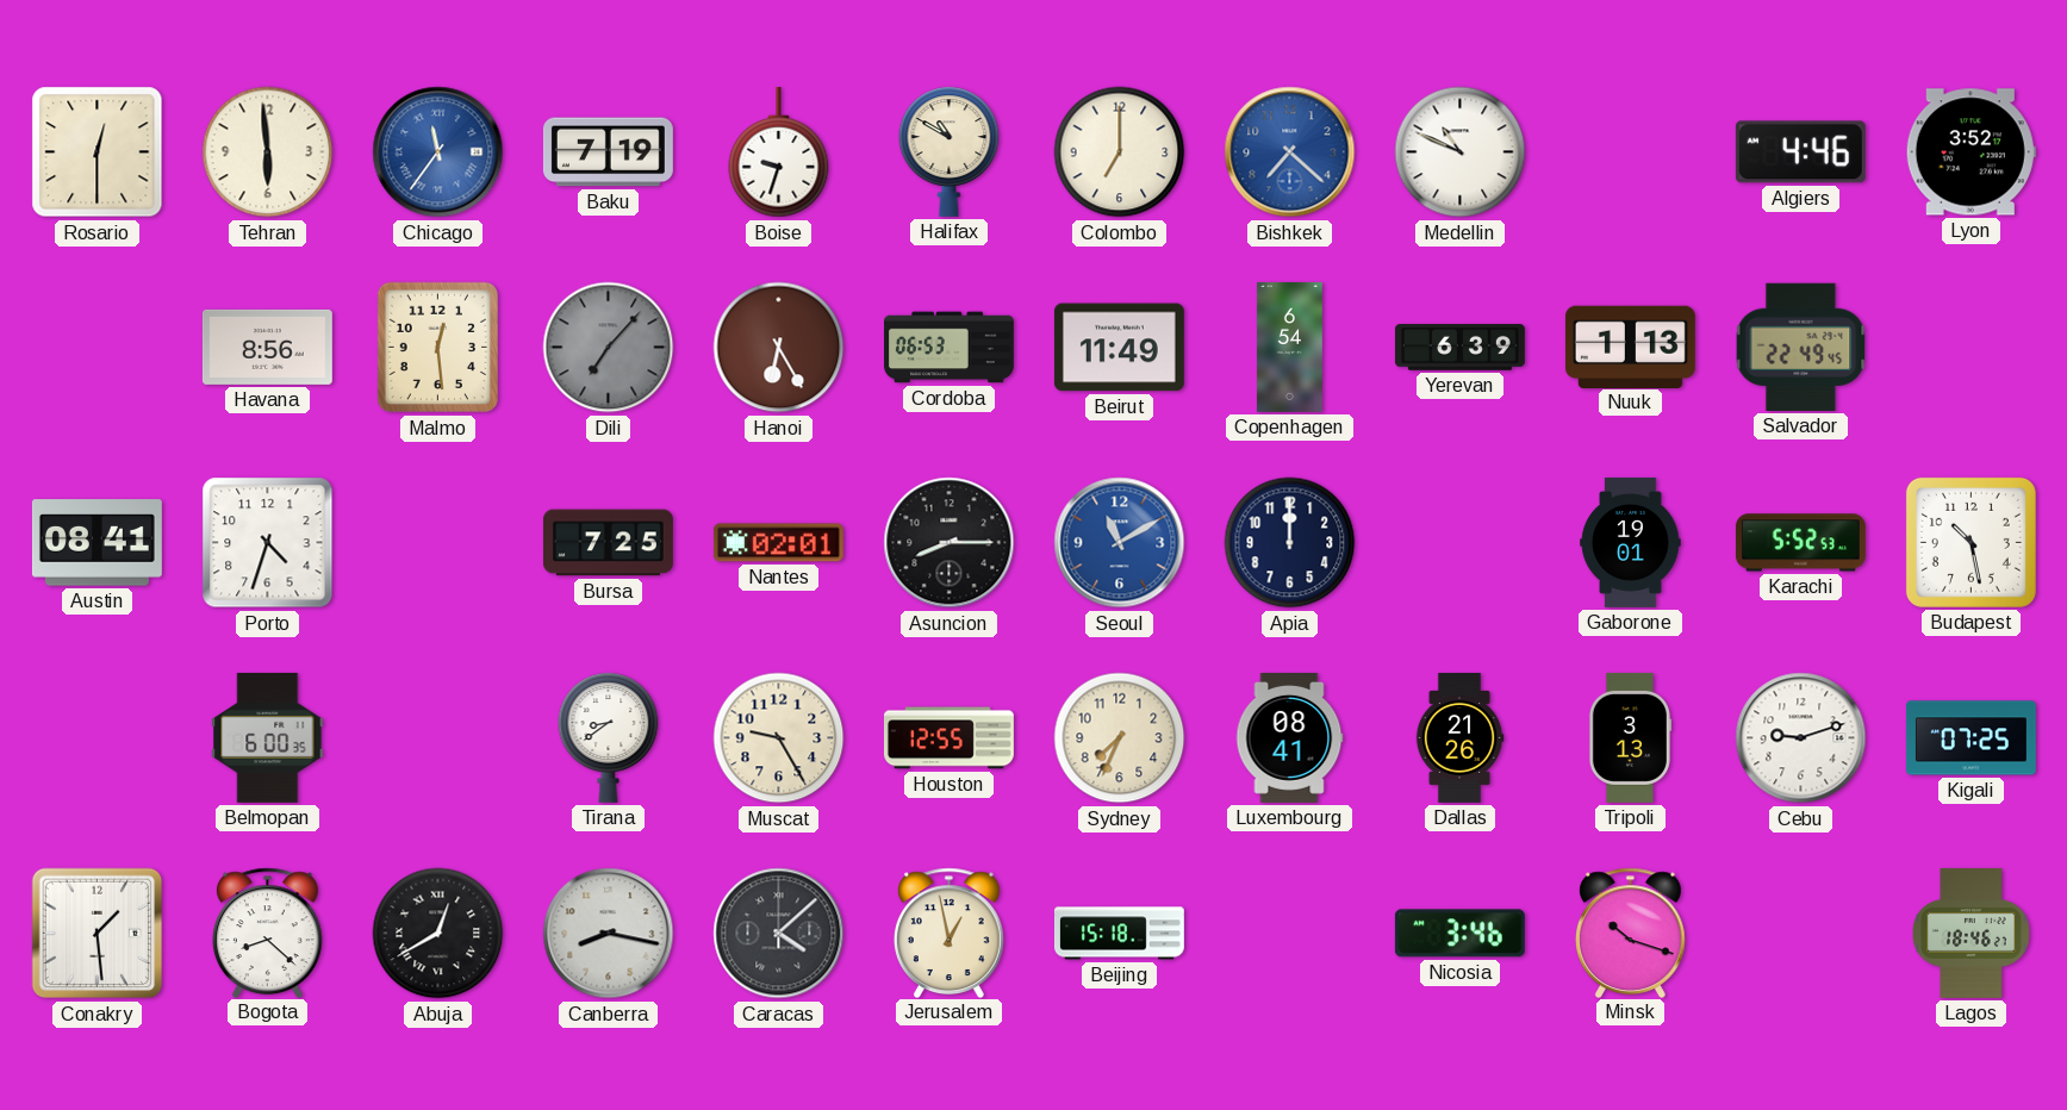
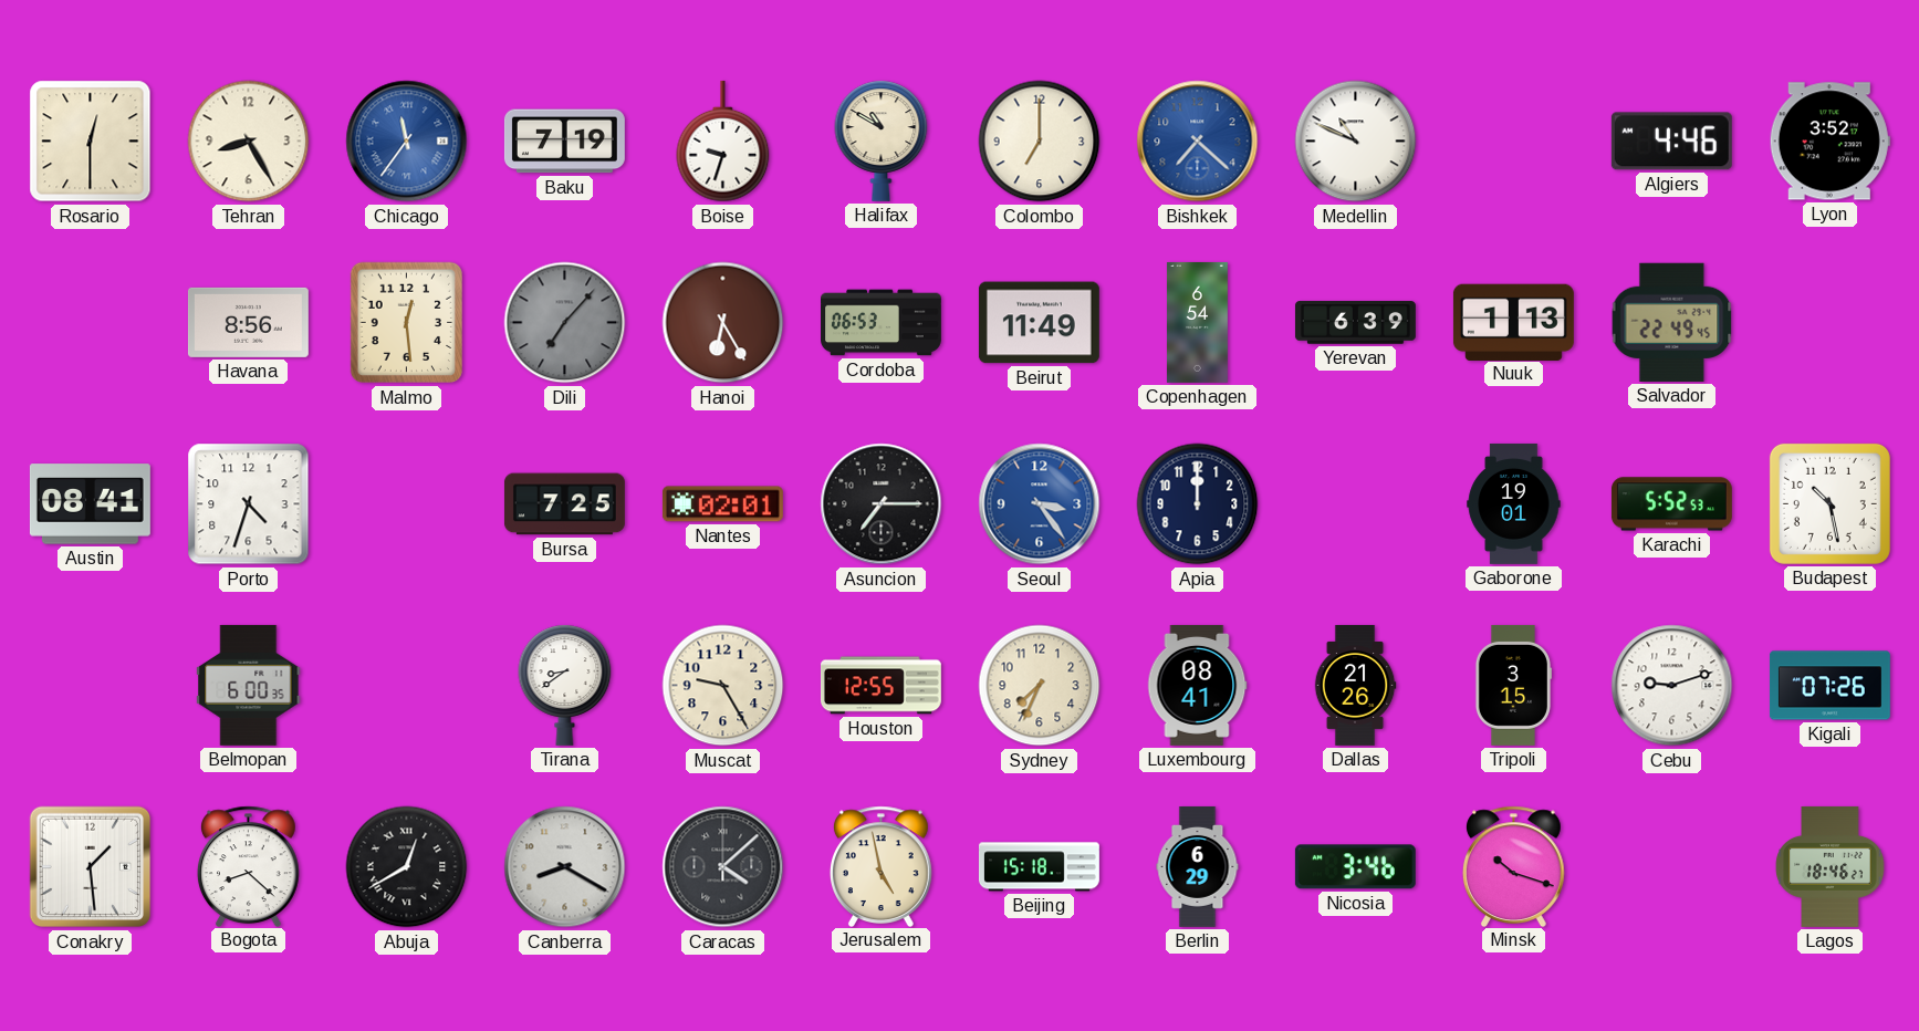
Tehran: 5:59 -> 8:25 (249, 142)
Asuncion: 8:15 -> 7:15 (882, 504)
Seoul: 11:10 -> 3:24 (1040, 504)
Tripoli: 3:13 -> 3:15 (1512, 685)
Kigali: 07:25 -> 07:26 (1829, 686)
Canberra: 8:17 -> 8:20 (565, 867)
Jerusalem: 12:58 -> 4:58 (880, 866)
Berlin: none -> 6:29 (1198, 866)
